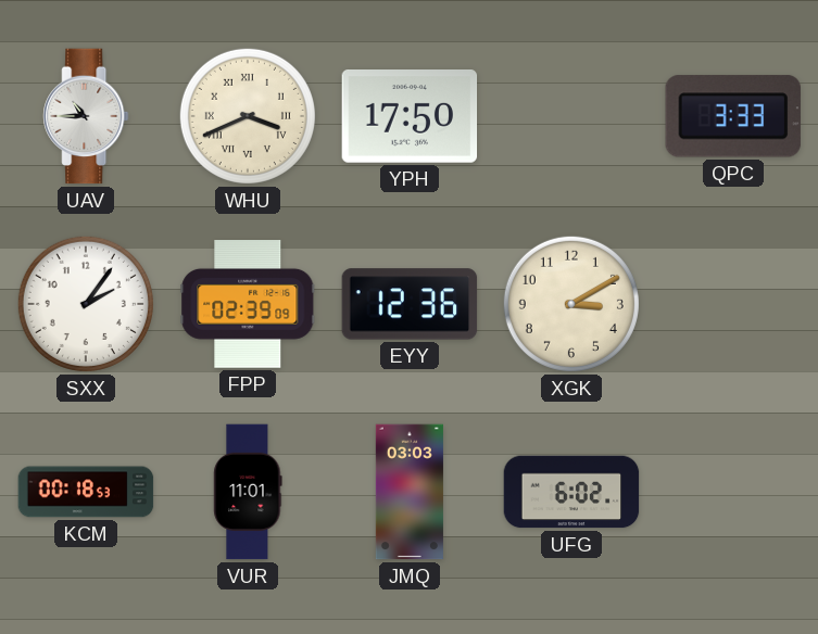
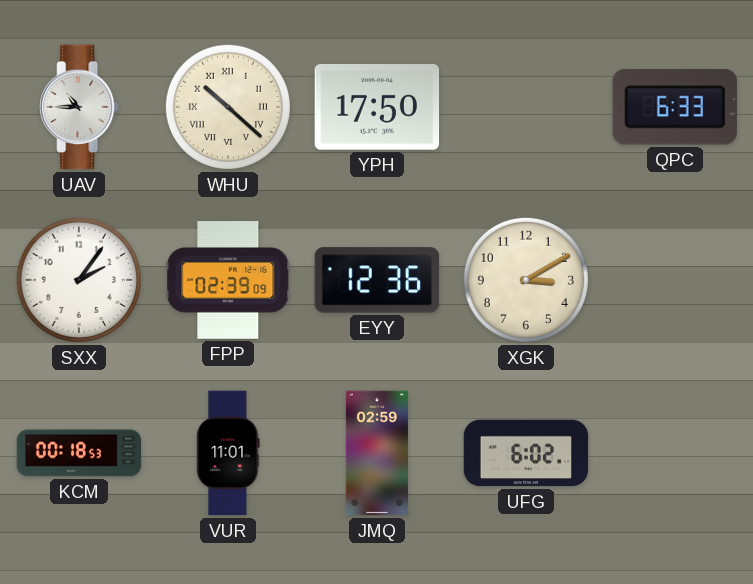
WHU: 3:41 -> 10:22 (228, 107)
QPC: 3:33 -> 6:33 (675, 107)
JMQ: 03:03 -> 02:59 (377, 453)
